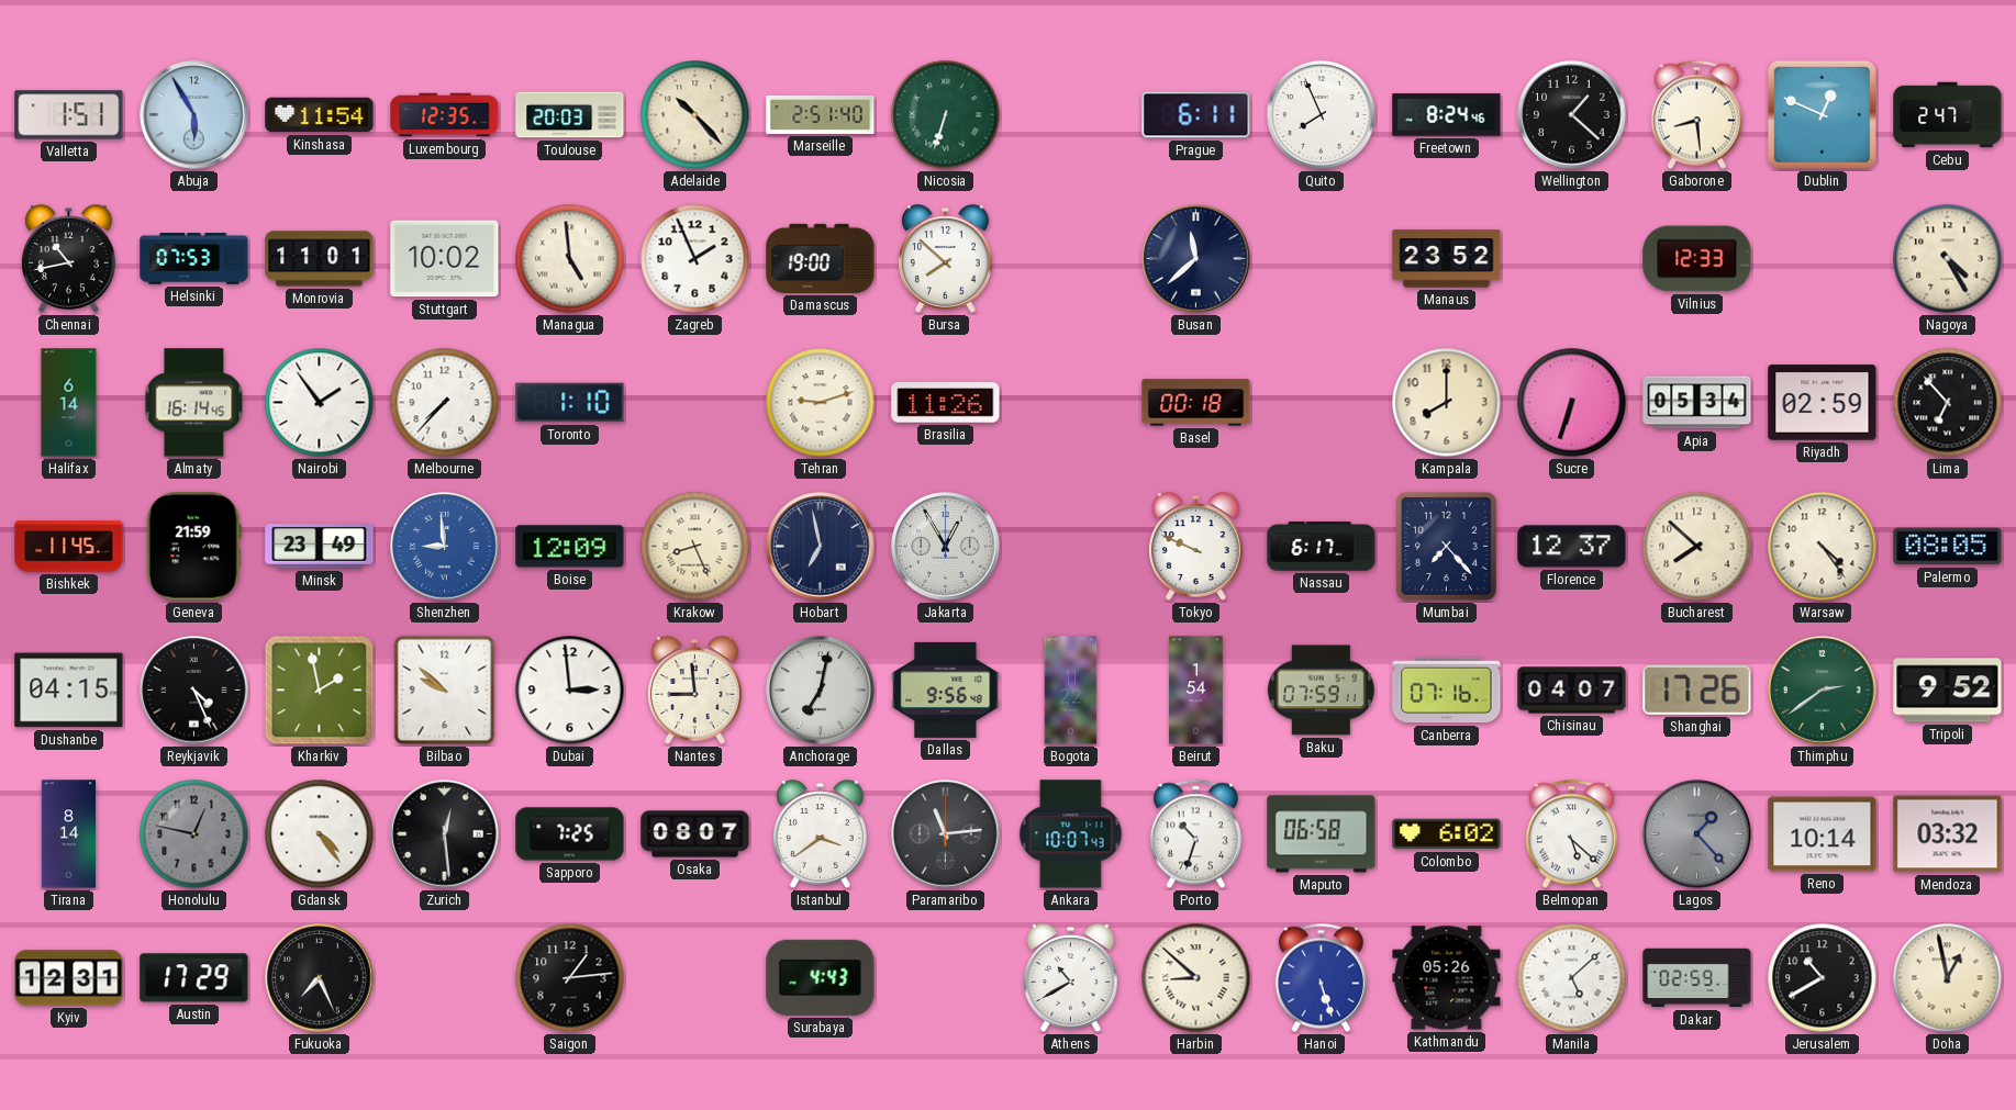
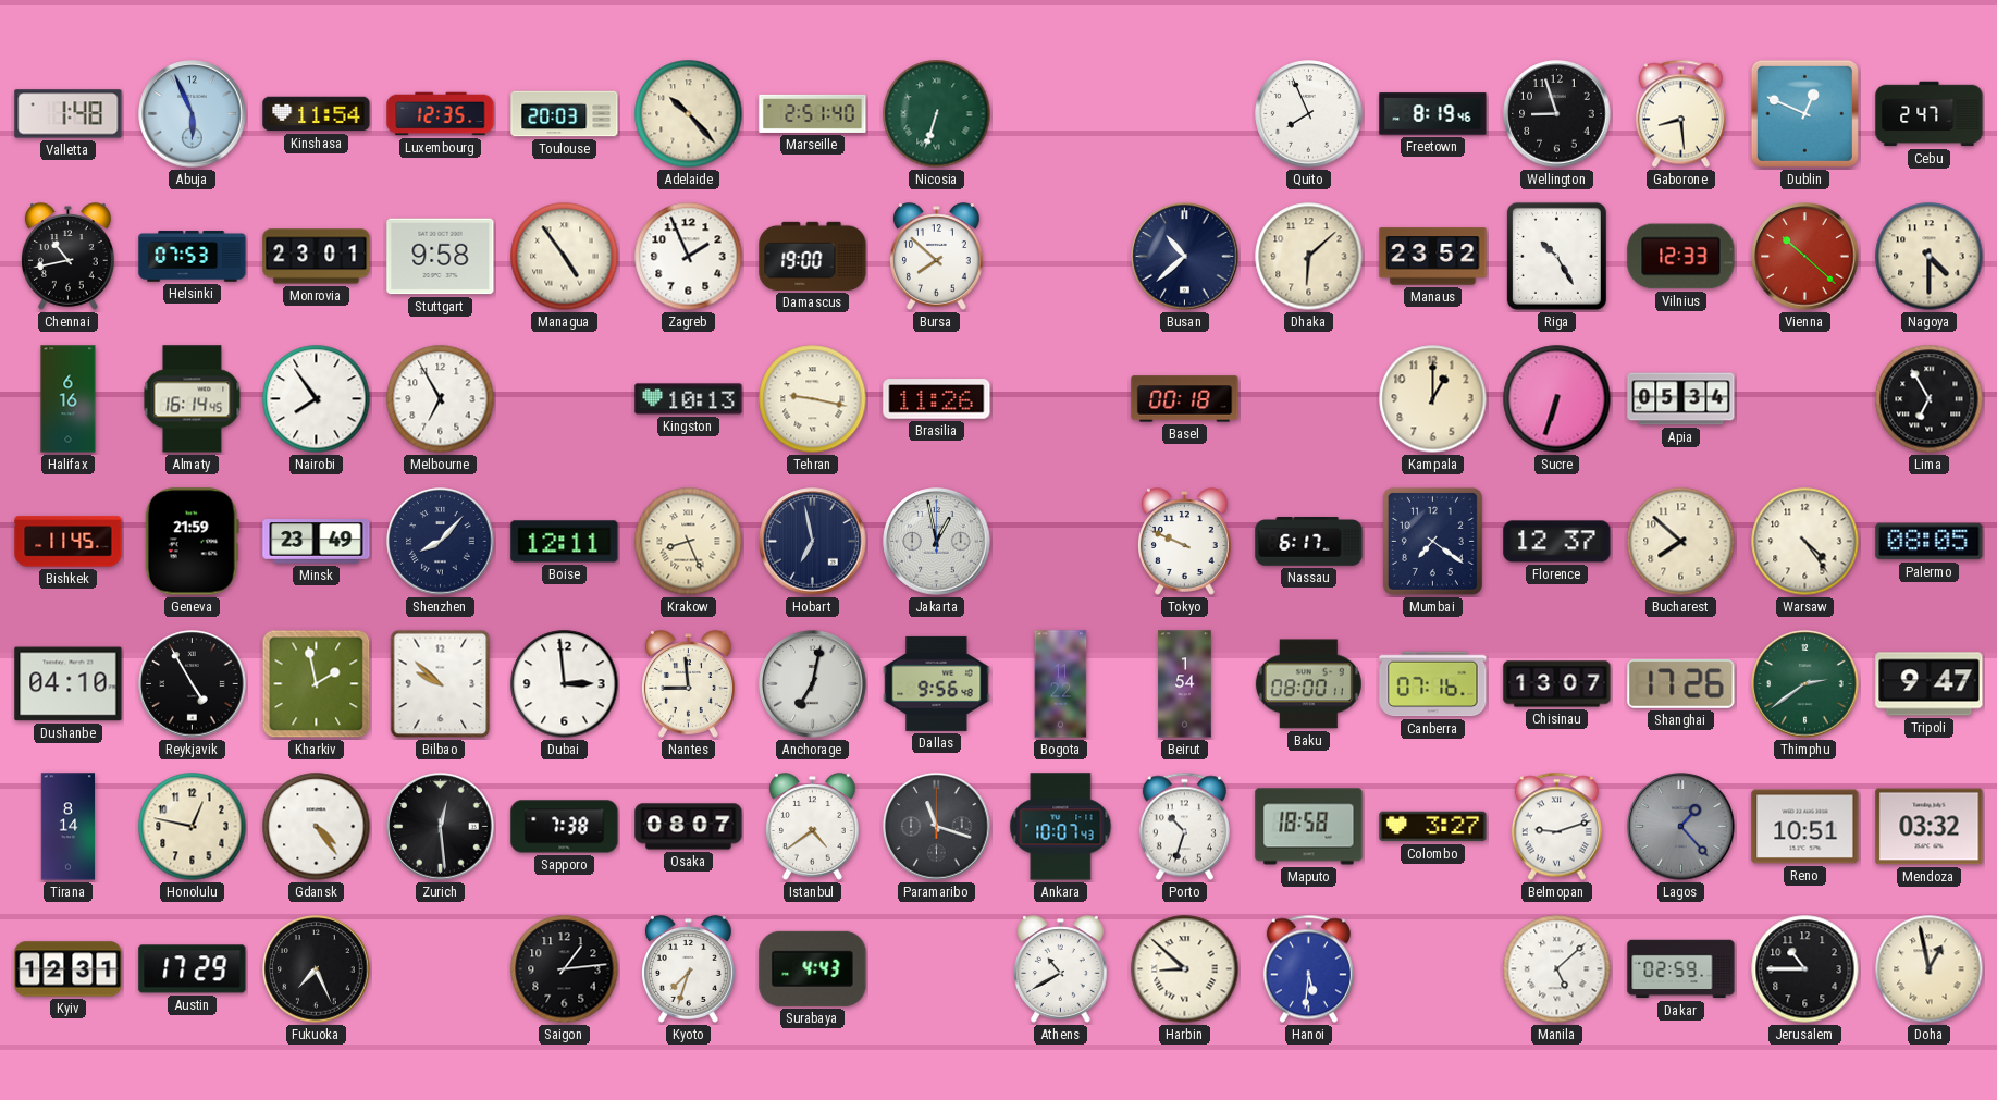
Valletta: 1:51 -> 1:48 (69, 114)
Abuja: 5:55 -> 5:56 (193, 114)
Prague: 6:11 -> none (1196, 115)
Freetown: 8:24 -> 8:19 (1433, 114)
Wellington: 1:22 -> 8:57 (1557, 114)
Monrovia: 11:01 -> 23:01 (317, 257)
Stuttgart: 10:02 -> 9:58 (441, 257)
Managua: 4:59 -> 4:54 (565, 257)
Busan: 11:38 -> 10:38 (1185, 257)
Dhaka: none -> 6:08 (1309, 257)
Riga: none -> 10:25 (1556, 256)
Vienna: none -> 10:22 (1805, 257)
Nagoya: 4:25 -> 4:30 (1930, 257)
Halifax: 6:14 -> 6:16 (69, 399)
Nairobi: 1:54 -> 7:54 (317, 399)
Melbourne: 7:37 -> 6:55 (441, 399)
Toronto: 1:10 -> none (570, 403)
Kingston: none -> 10:13 (689, 399)
Tehran: 9:12 -> 9:17 (813, 399)
Kampala: 8:00 -> 1:00 (1433, 399)
Riyadh: 02:59 -> none (1823, 403)
Lima: 6:53 -> 6:55 (1930, 399)
Shenzhen: 8:59 -> 8:07 (441, 542)
Shenzhen dial: blue -> navy (441, 542)
Boise: 12:09 -> 12:11 (565, 542)
Jakarta: 12:55 -> 12:58 (937, 542)
Mumbai: 7:23 -> 7:21 (1432, 541)
Dushanbe: 04:15 -> 04:10 (69, 684)
Reykjavik: 4:26 -> 4:55 (193, 684)
Baku: 07:59 -> 08:00 (1308, 684)
Chisinau: 04:07 -> 13:07 (1557, 684)
Tripoli: 9:52 -> 9:47 (1930, 684)
Honolulu dial: grey -> cream (193, 827)
Sapporo: 7:25 -> 7:38 (565, 827)
Istanbul: 3:39 -> 4:39 (813, 827)
Paramaribo: 11:14 -> 11:18 (937, 827)
Maputo: 06:58 -> 18:58 (1309, 827)
Colombo: 6:02 -> 3:27 (1433, 827)
Belmopan: 5:22 -> 9:12 (1556, 827)
Reno: 10:14 -> 10:51 (1805, 827)
Kyoto: none -> 7:33 (689, 969)
Hanoi: 5:27 -> 5:31 (1308, 969)
Kathmandu: 05:26 -> none (1447, 978)
Jerusalem: 10:40 -> 10:45 (1805, 969)
